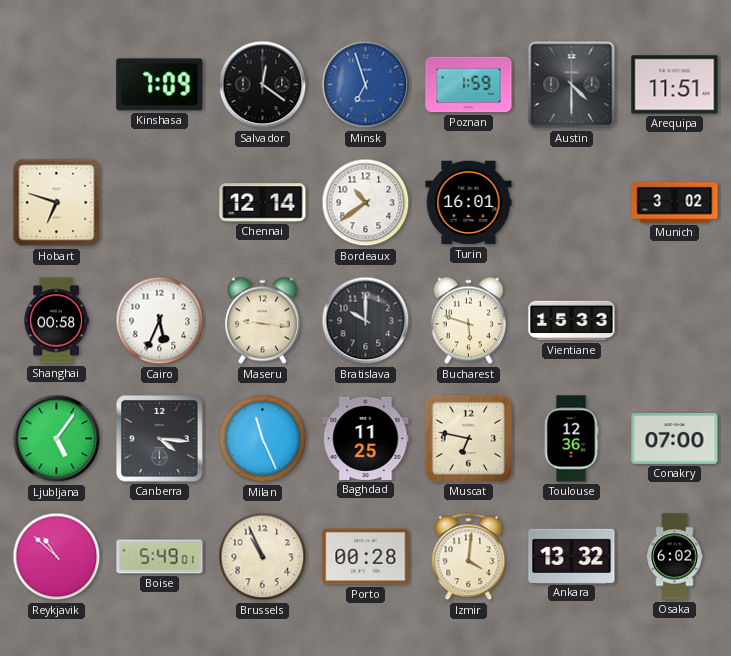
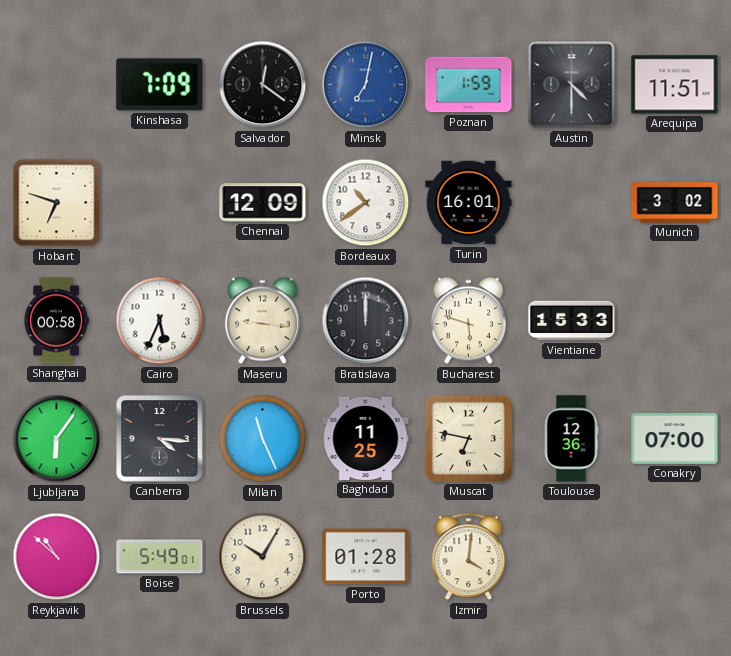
Minsk: 6:57 -> 7:02 (366, 85)
Chennai: 12:14 -> 12:09 (263, 203)
Bratislava: 10:00 -> 12:00 (366, 321)
Ljubljana: 5:06 -> 6:06 (57, 439)
Brussels: 10:56 -> 10:05 (263, 557)
Porto: 00:28 -> 01:28 (366, 557)
Ankara: 13:32 -> none (572, 556)
Osaka: 6:02 -> none (675, 557)
